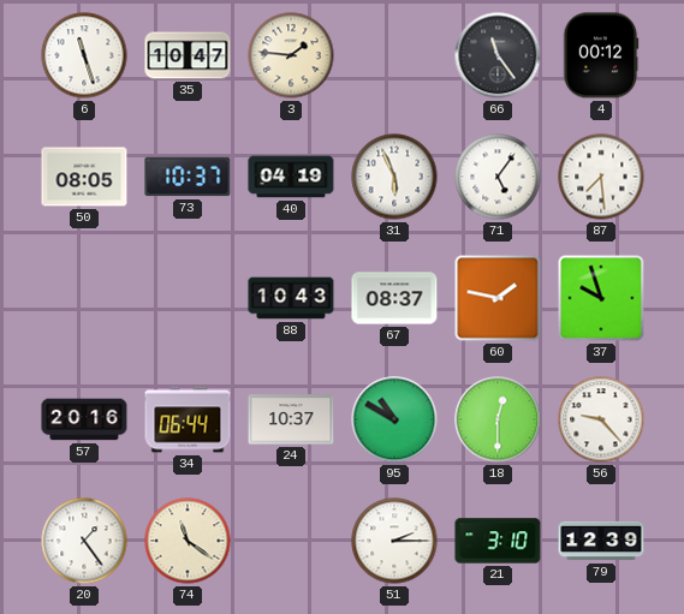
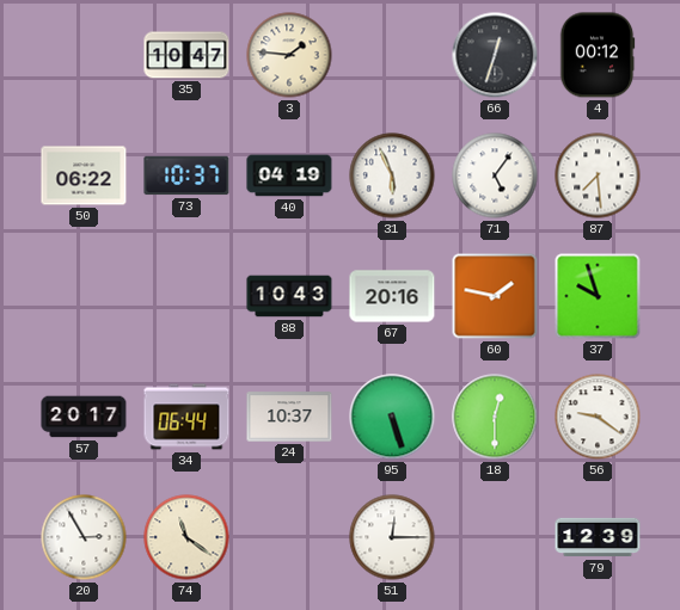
6: 11:27 -> none (84, 55)
66: 11:24 -> 12:33 (495, 55)
50: 08:05 -> 06:22 (84, 175)
67: 08:37 -> 20:16 (392, 296)
57: 20:16 -> 20:17 (84, 417)
95: 10:50 -> 5:27 (392, 417)
56: 9:23 -> 9:21 (598, 417)
20: 1:24 -> 2:55 (84, 537)
51: 2:15 -> 12:15 (392, 537)
21: 3:10 -> none (498, 541)
